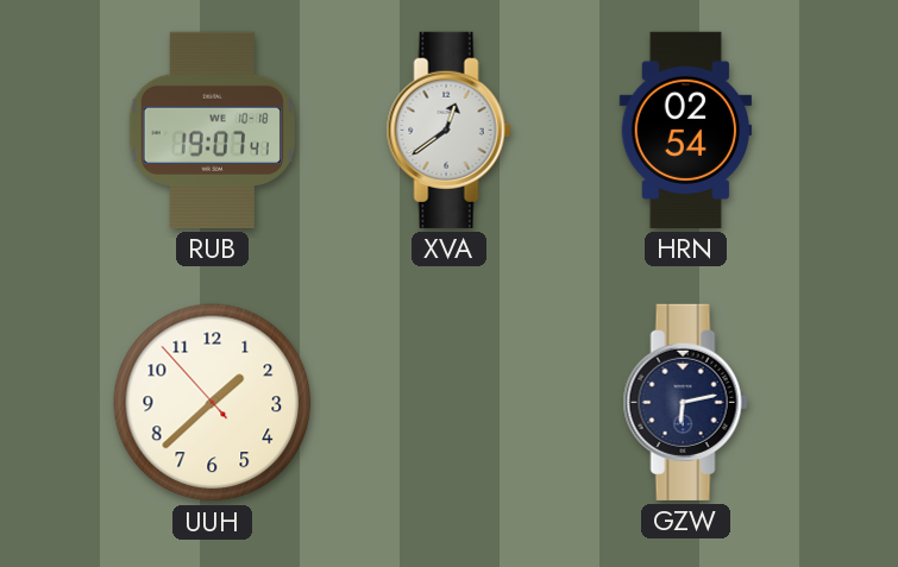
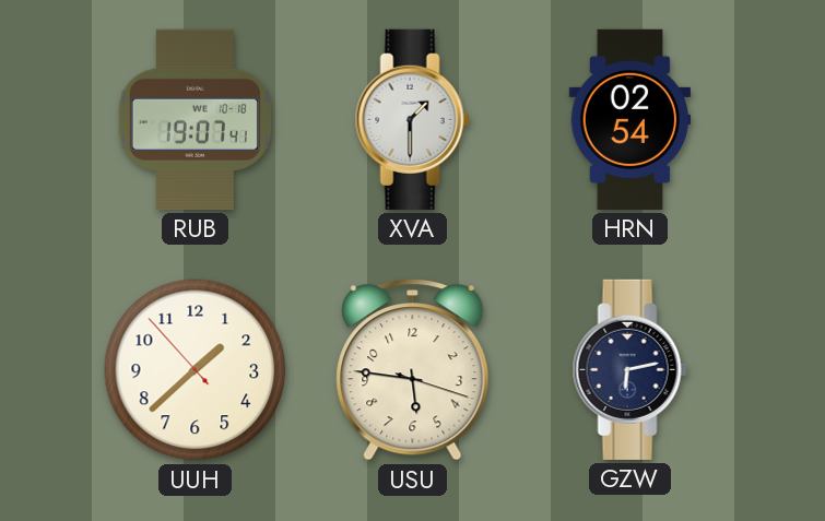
XVA: 12:39 -> 1:30 (412, 119)
USU: none -> 5:46 (413, 370)
